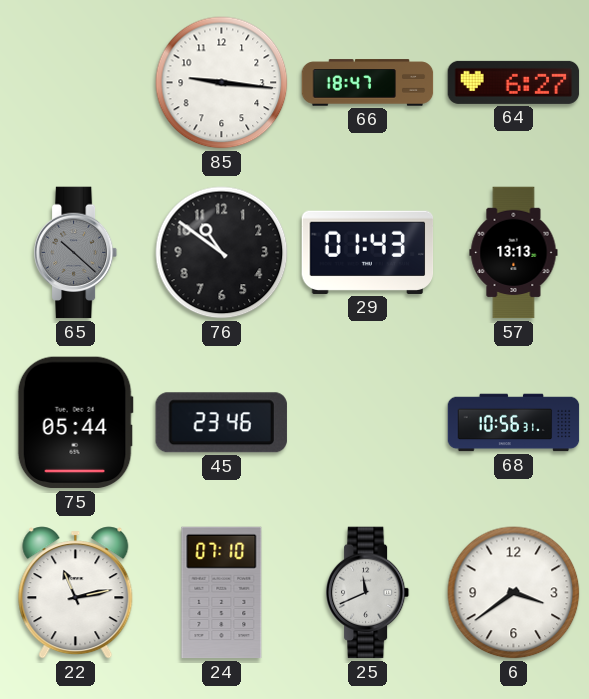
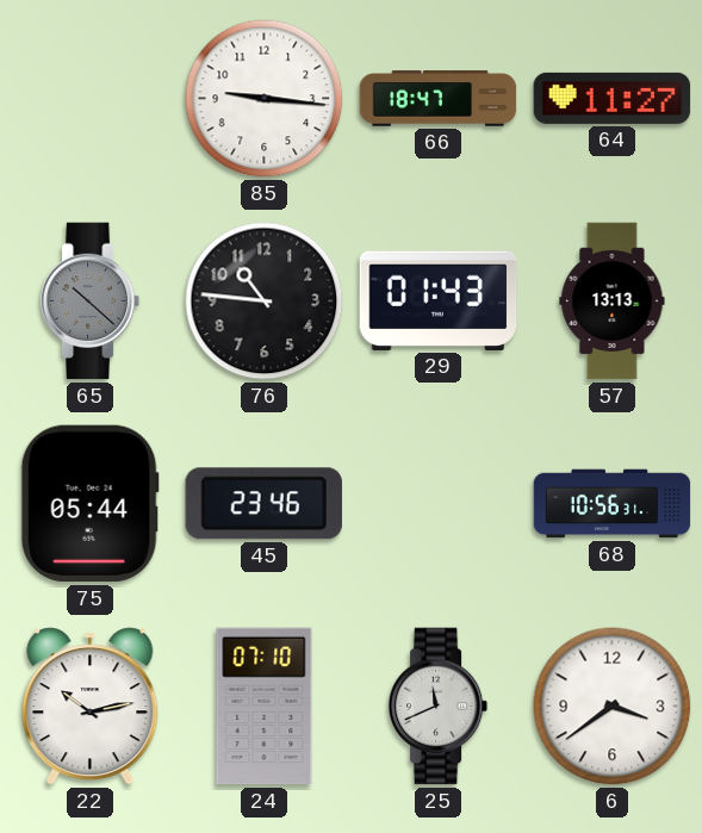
64: 6:27 -> 11:27 (613, 98)
76: 10:51 -> 10:46 (265, 302)
22: 11:13 -> 10:13 (91, 707)
